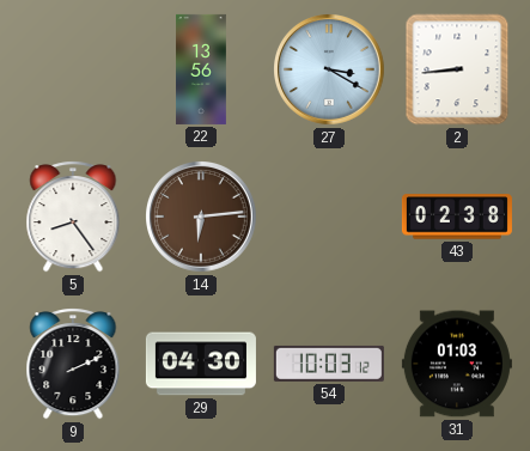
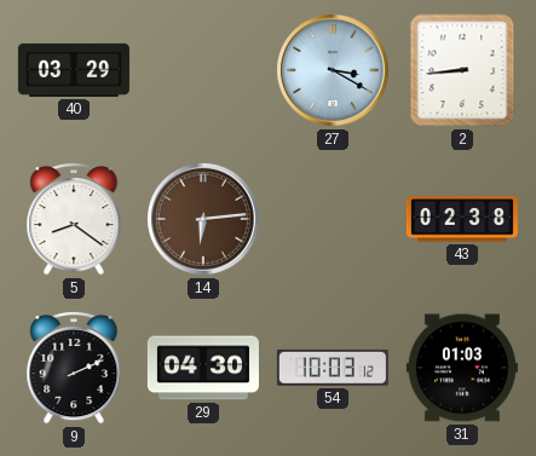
40: none -> 03:29 (74, 70)
22: 13:56 -> none (202, 69)
5: 8:24 -> 8:21 (74, 219)
